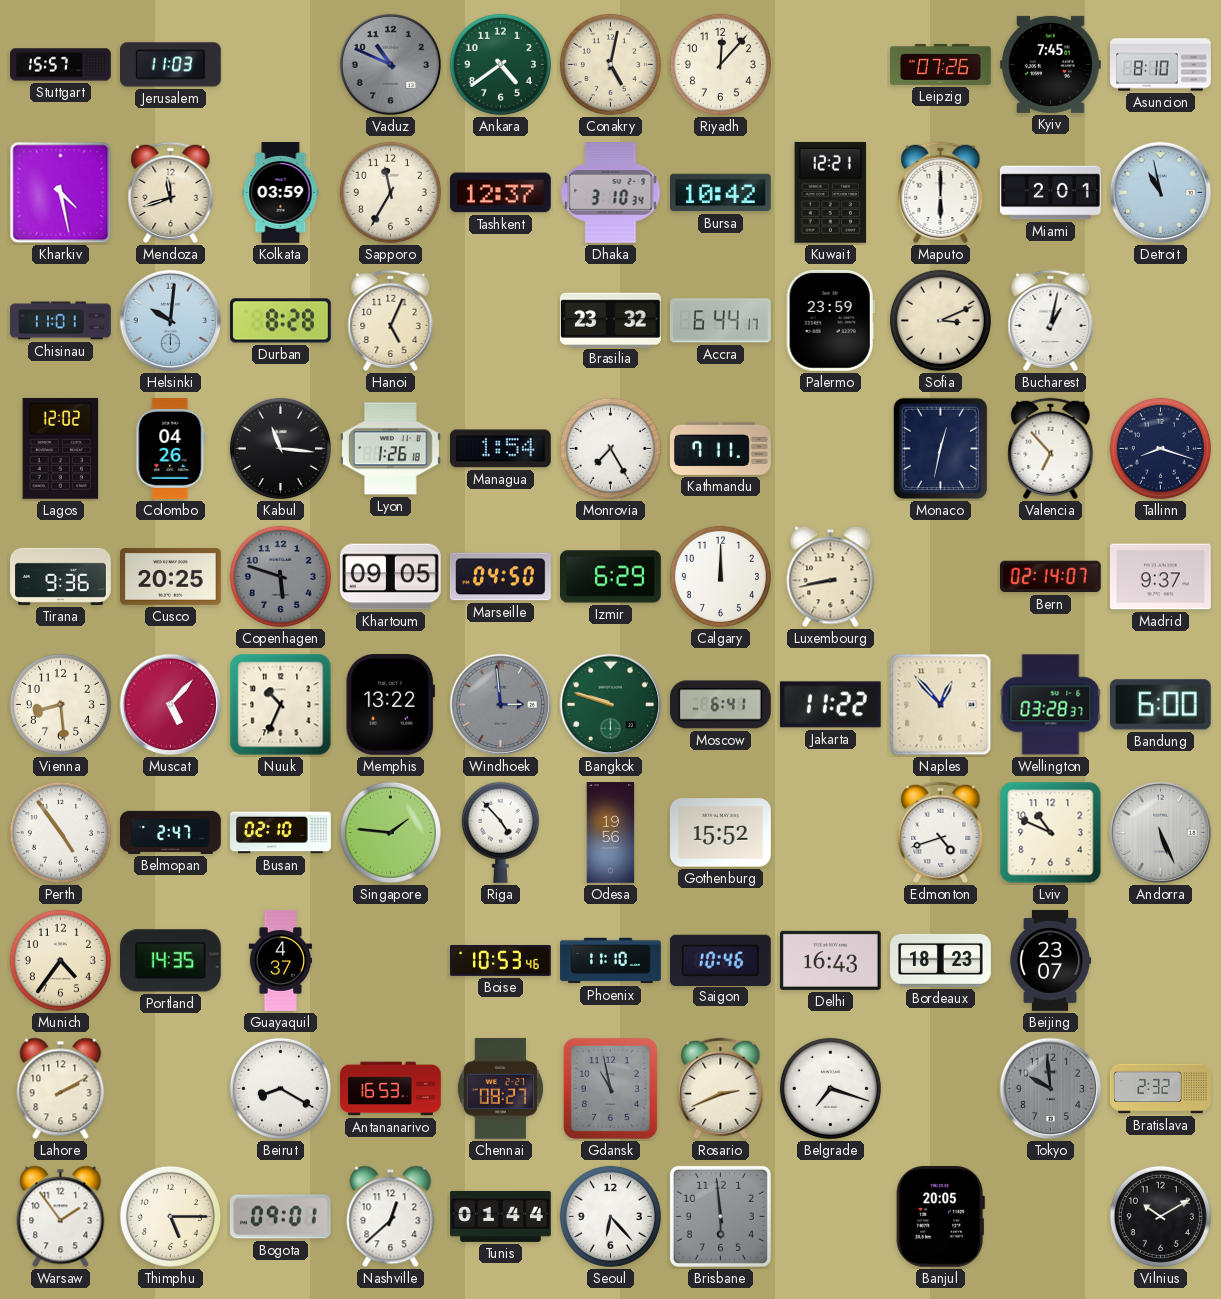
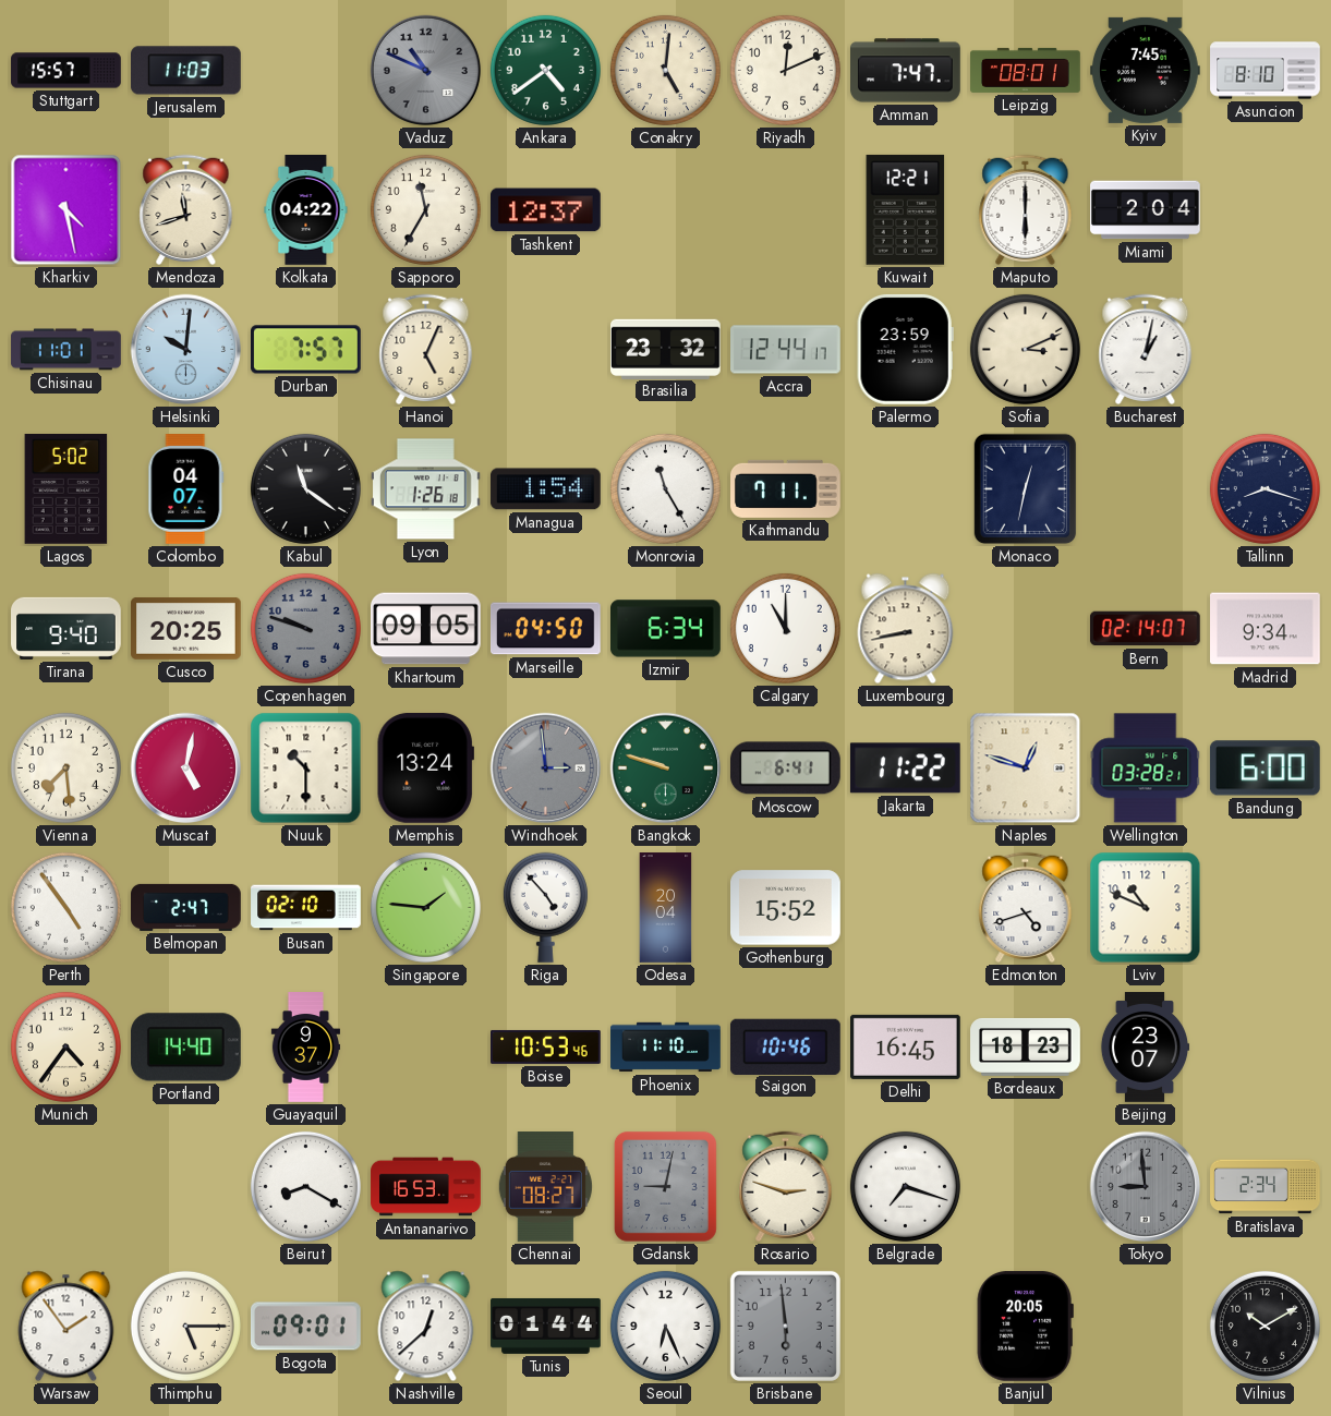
Conakry: 5:02 -> 5:01 (665, 70)
Riyadh: 12:07 -> 12:11 (785, 70)
Amman: none -> 7:47 (906, 71)
Leipzig: 07:26 -> 08:01 (1026, 70)
Kolkata: 03:59 -> 04:22 (306, 210)
Dhaka: 3:10 -> none (611, 193)
Bursa: 10:42 -> none (721, 193)
Miami: 2:01 -> 2:04 (1146, 210)
Detroit: 10:58 -> none (1161, 193)
Durban: 8:28 -> 7:57 (306, 350)
Accra: 6:44 -> 12:44 (786, 350)
Lagos: 12:02 -> 5:02 (66, 488)
Colombo: 04:26 -> 04:07 (186, 489)
Kabul: 11:16 -> 11:21 (305, 488)
Monrovia: 7:25 -> 11:25 (665, 488)
Valencia: 6:53 -> none (1051, 449)
Tirana: 9:36 -> 9:40 (66, 628)
Copenhagen: 5:48 -> 9:48 (305, 628)
Izmir: 6:29 -> 6:34 (666, 629)
Calgary: 12:00 -> 11:00 (785, 628)
Madrid: 9:37 -> 9:34 (1266, 629)
Vienna: 8:29 -> 7:29 (65, 767)
Muscat: 5:07 -> 5:02 (186, 768)
Nuuk: 10:34 -> 10:30 (306, 768)
Memphis: 13:22 -> 13:24 (425, 767)
Naples: 12:53 -> 12:48 (1026, 768)
Wellington: 03:28:37 -> 03:28:21 (1146, 768)
Odesa: 19:56 -> 20:04 (666, 908)
Andorra: 5:26 -> none (1161, 833)
Portland: 14:35 -> 14:40 (185, 1048)
Guayaquil: 4:37 -> 9:37 (305, 1048)
Delhi: 16:43 -> 16:45 (906, 1046)
Lahore: 2:10 -> none (61, 1089)
Gdansk: 10:58 -> 9:02 (665, 1186)
Rosario: 2:41 -> 2:48 (786, 1187)
Tokyo: 9:59 -> 8:59 (1146, 1187)
Bratislava: 2:32 -> 2:34 (1266, 1187)
Seoul: 6:23 -> 6:26 (665, 1326)
